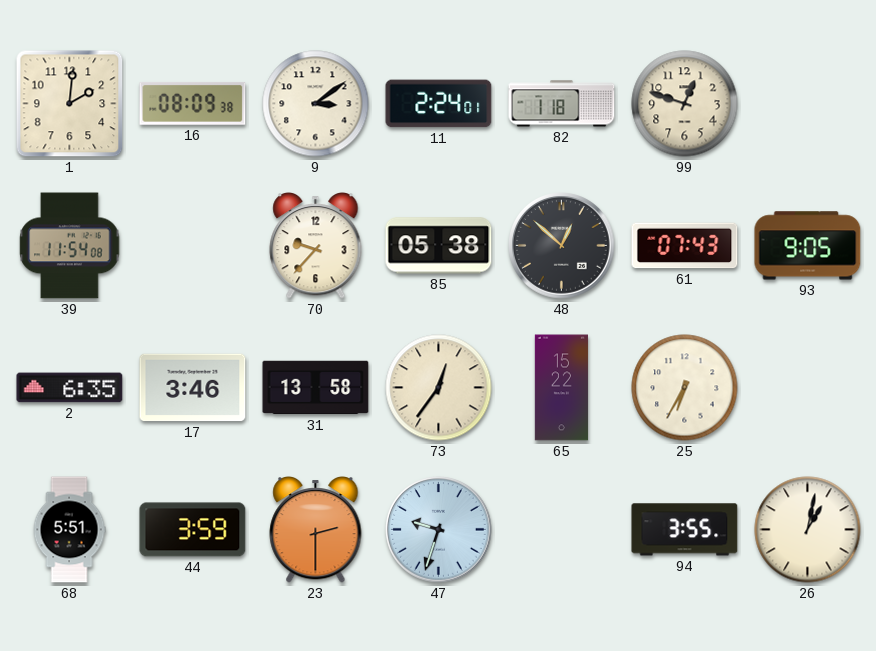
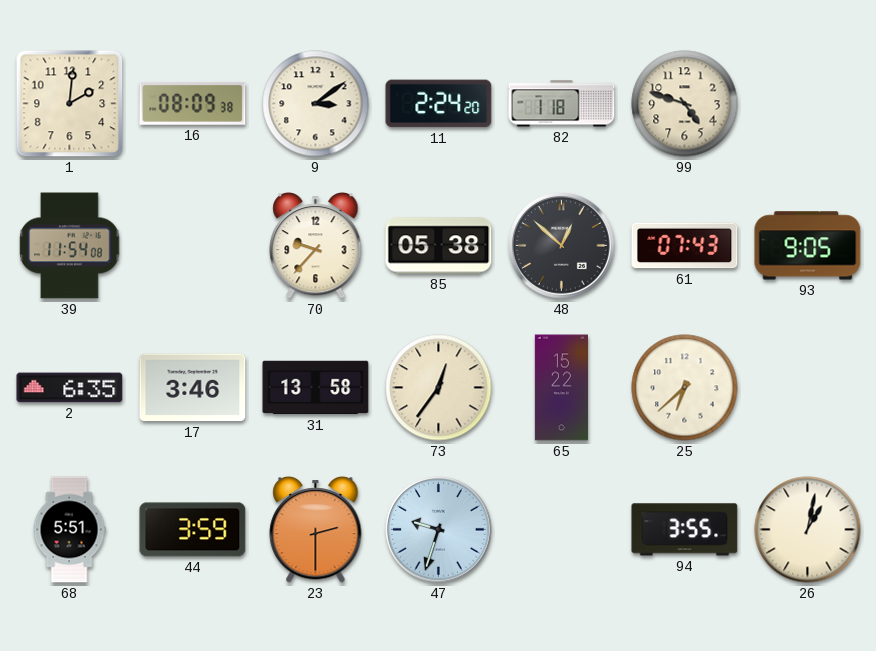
11: 2:24:01 -> 2:24:20 (439, 104)
99: 12:48 -> 4:48 (685, 104)
25: 6:35 -> 6:38 (685, 388)
